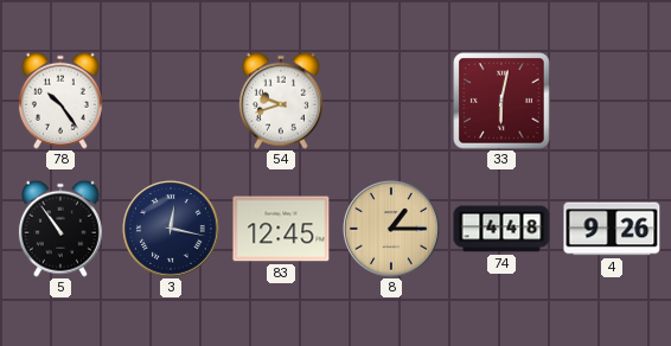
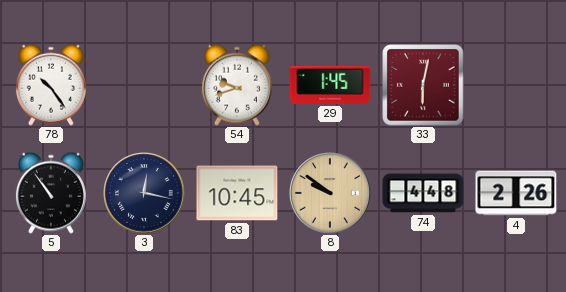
29: none -> 1:45 (330, 85)
83: 12:45 -> 10:45 (237, 193)
8: 1:15 -> 9:51 (330, 193)
4: 9:26 -> 2:26 (516, 193)
